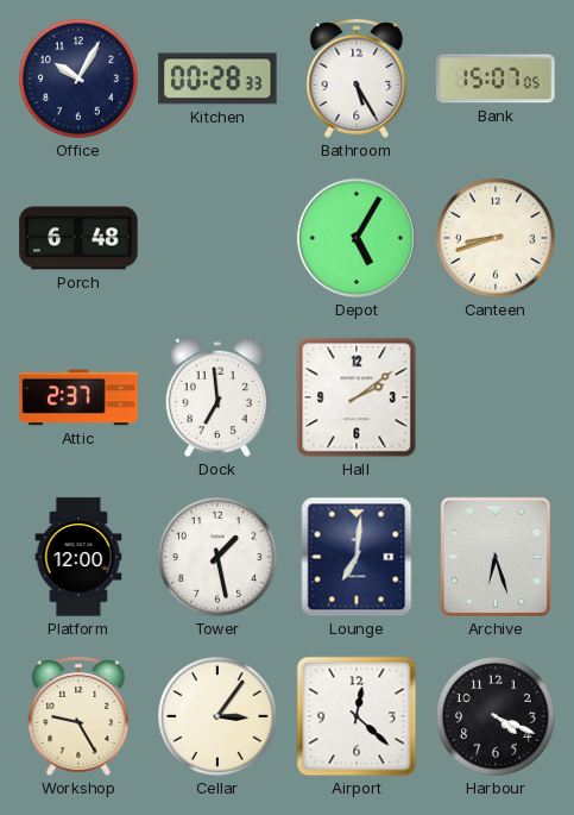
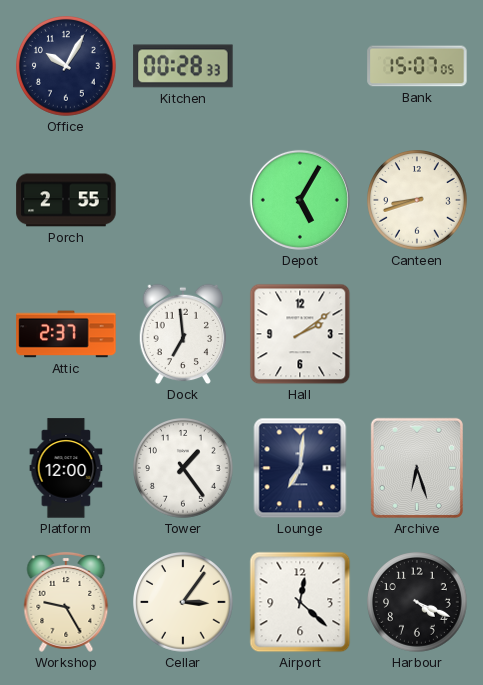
Bathroom: 5:25 -> none (357, 79)
Porch: 6:48 -> 2:55 (66, 200)
Tower: 1:28 -> 1:24 (184, 469)
